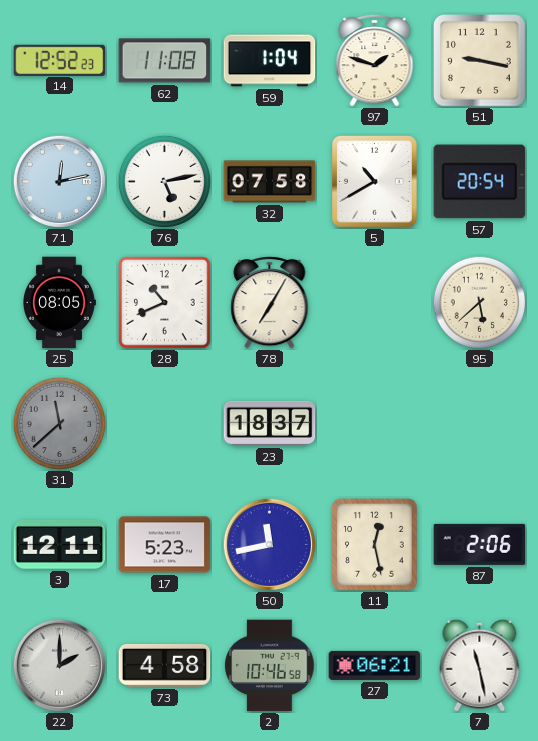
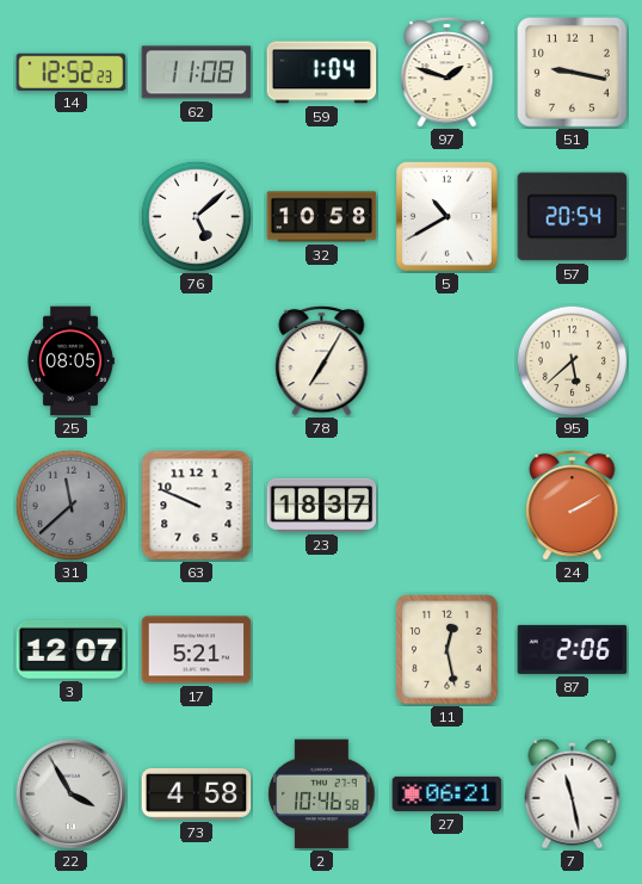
71: 12:13 -> none (59, 181)
76: 5:13 -> 5:08 (196, 216)
32: 07:58 -> 10:58 (322, 217)
28: 10:41 -> none (165, 303)
63: none -> 9:49 (197, 506)
24: none -> 2:10 (573, 505)
3: 12:11 -> 12:07 (72, 649)
17: 5:23 -> 5:21 (197, 650)
50: 11:43 -> none (269, 544)
22: 2:00 -> 3:55 (70, 793)
